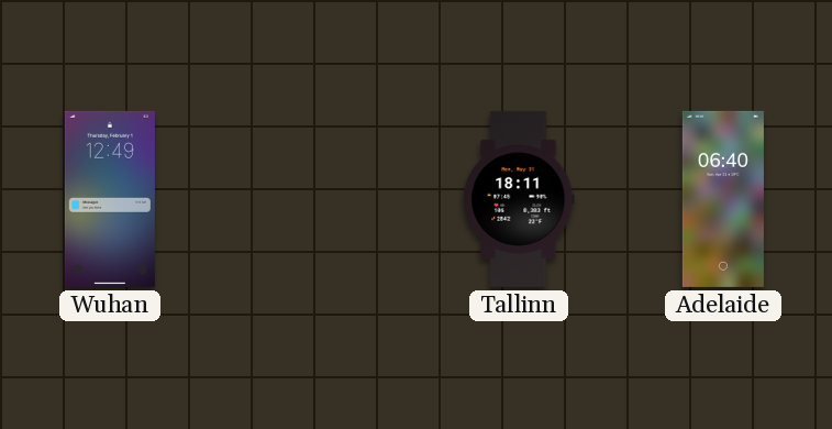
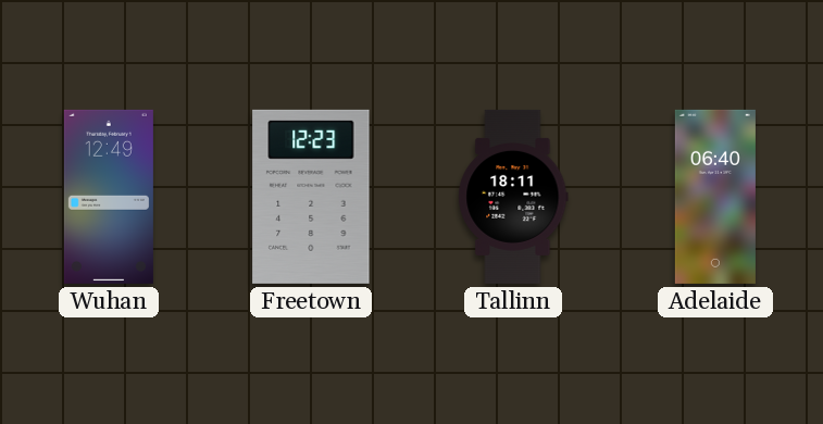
Freetown: none -> 12:23 (311, 197)
